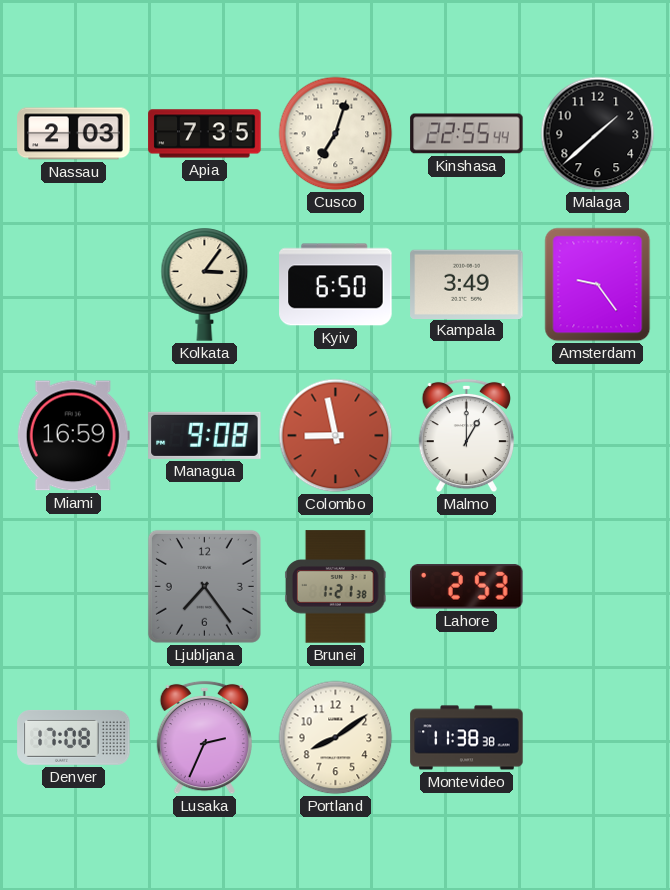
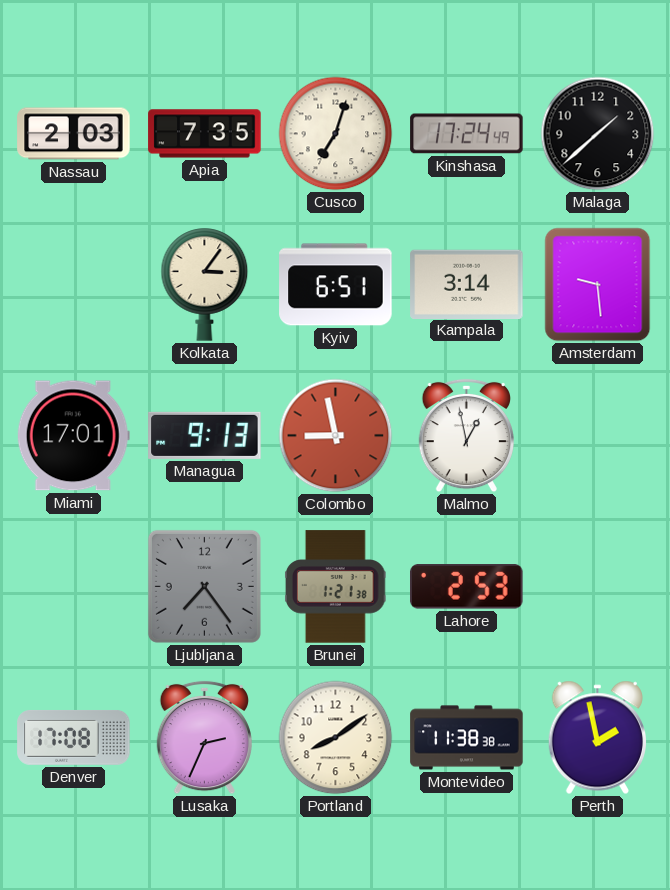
Kinshasa: 22:55 -> 17:24 (467, 134)
Kyiv: 6:50 -> 6:51 (336, 285)
Kampala: 3:49 -> 3:14 (467, 284)
Amsterdam: 9:24 -> 9:29 (598, 285)
Miami: 16:59 -> 17:01 (73, 436)
Managua: 9:08 -> 9:13 (205, 435)
Malmo: 1:00 -> 12:58 (466, 436)
Perth: none -> 1:58 (597, 738)
